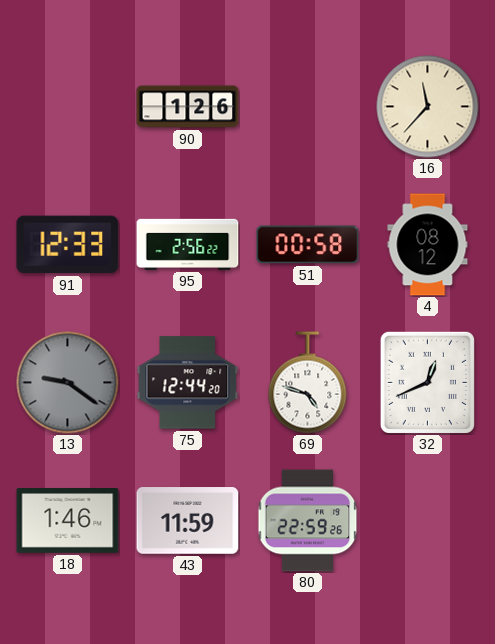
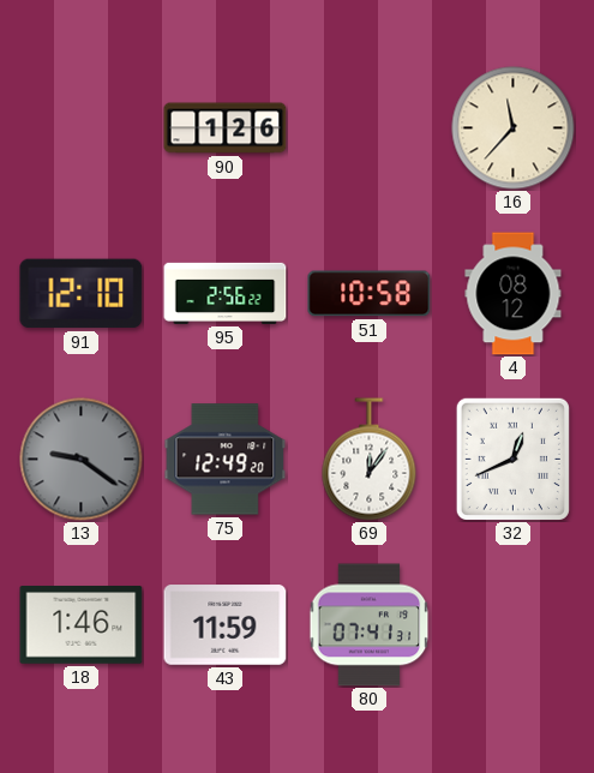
91: 12:33 -> 12:10 (82, 294)
51: 00:58 -> 10:58 (370, 294)
75: 12:44 -> 12:49 (226, 460)
69: 4:48 -> 12:06 (370, 460)
80: 22:59 -> 07:41 (370, 625)
